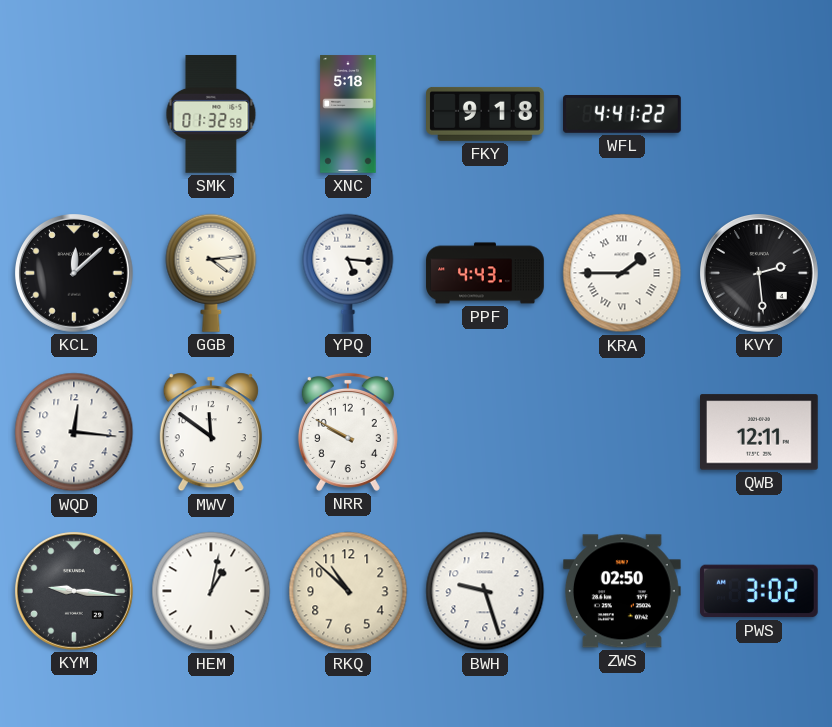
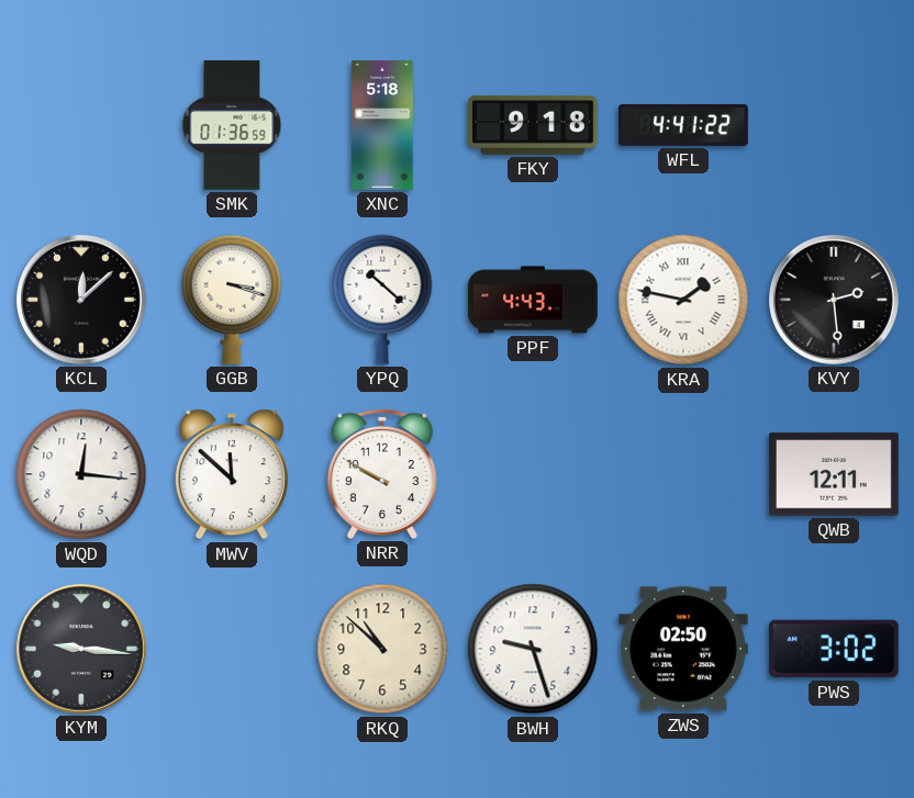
SMK: 01:32 -> 01:36 (232, 126)
GGB: 4:14 -> 3:18 (232, 300)
YPQ: 5:16 -> 10:22 (382, 300)
KRA: 1:45 -> 1:47 (683, 300)
MWV: 11:51 -> 11:52 (232, 474)
HEM: 1:02 -> none (211, 591)
